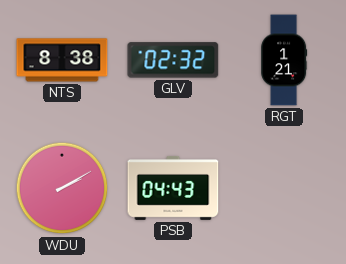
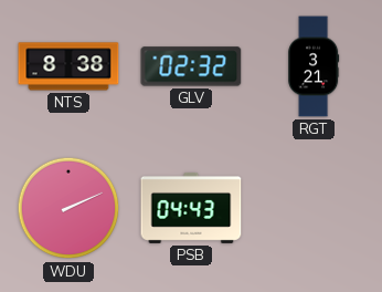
RGT: 1:21 -> 3:21 (314, 66)
WDU: 2:10 -> 2:11 (68, 208)
